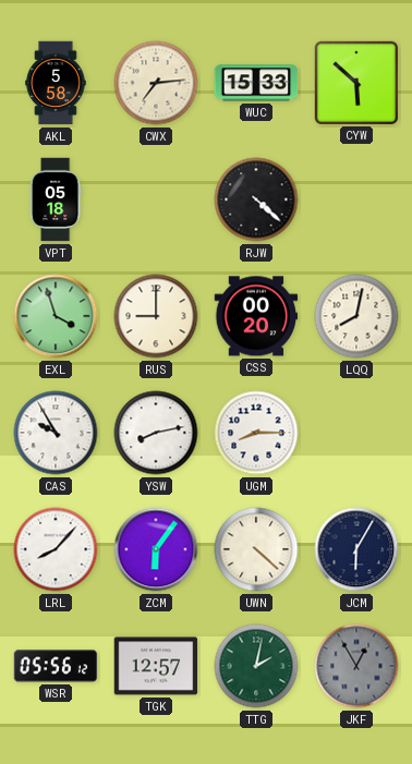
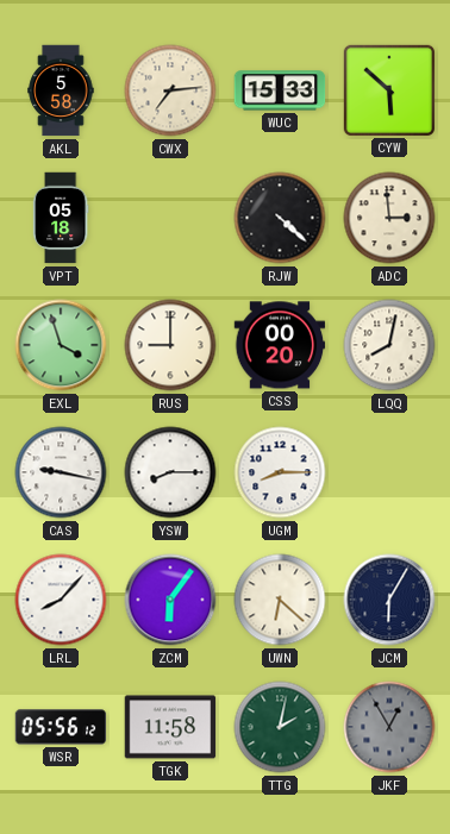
ADC: none -> 2:59 (389, 218)
CAS: 9:55 -> 9:17 (61, 472)
YSW: 8:13 -> 8:15 (170, 472)
UWN: 4:22 -> 6:22 (280, 600)
TGK: 12:57 -> 11:58 (170, 727)
